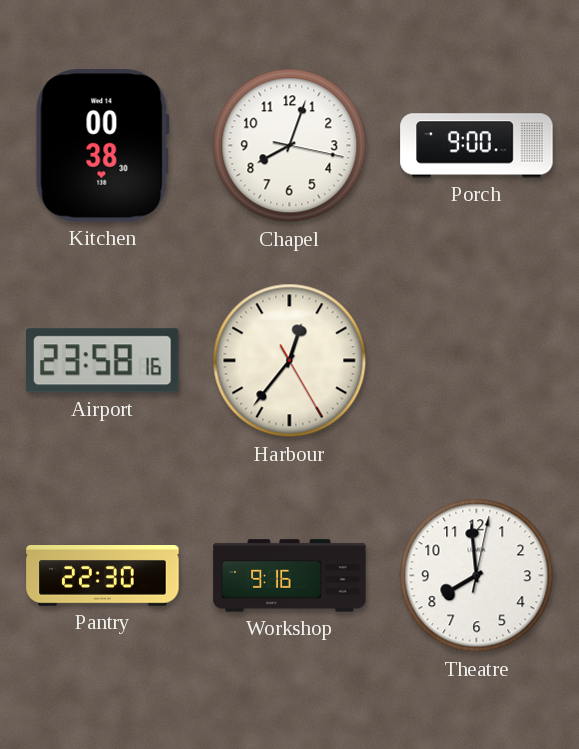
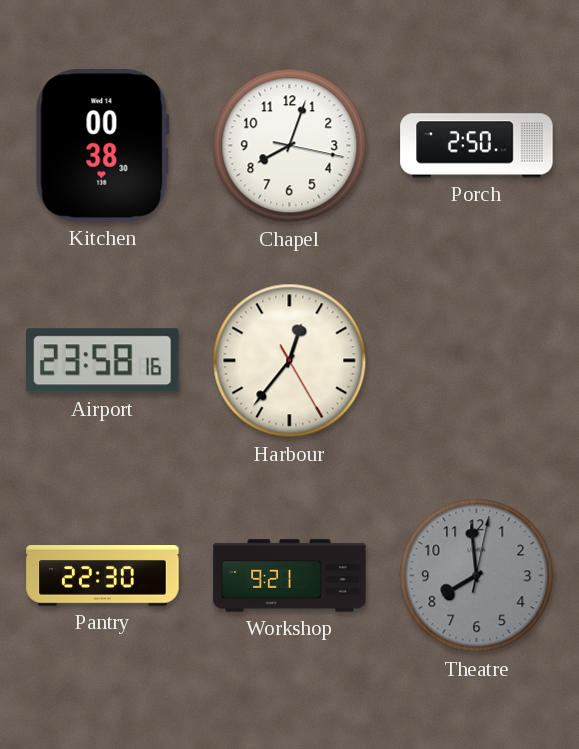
Porch: 9:00 -> 2:50 (477, 146)
Workshop: 9:16 -> 9:21 (290, 576)
Theatre dial: white -> grey (477, 576)
